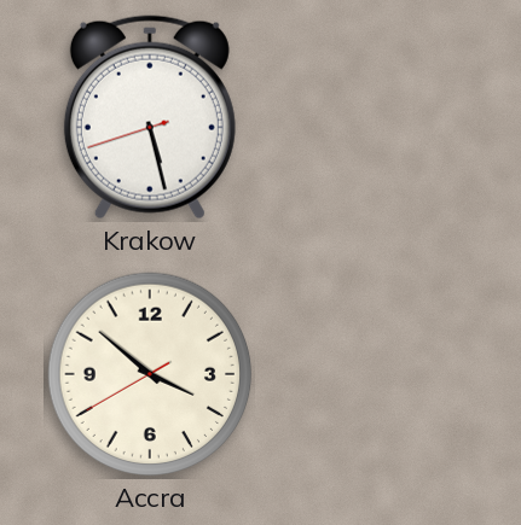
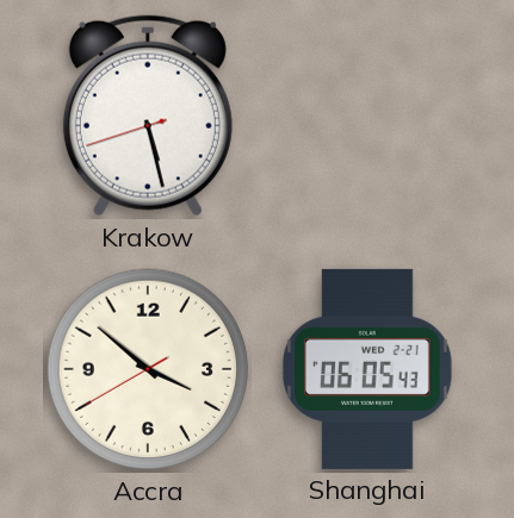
Shanghai: none -> 06:05 (367, 369)
